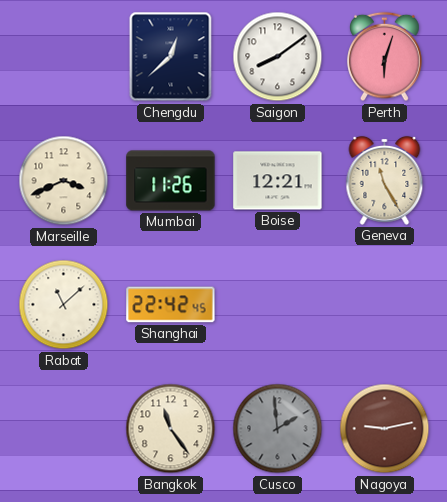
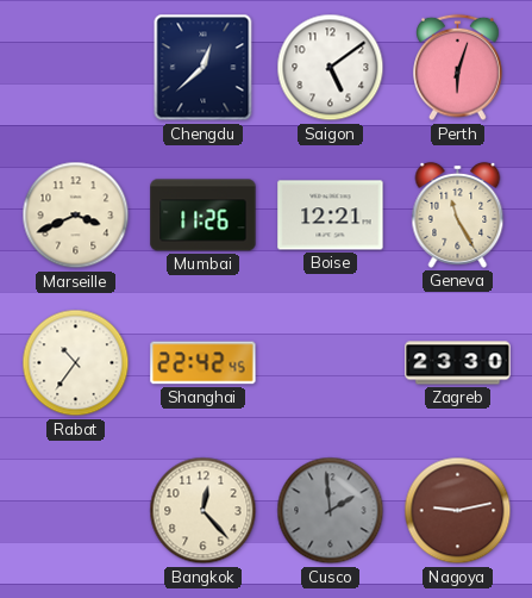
Saigon: 8:09 -> 5:09 (331, 68)
Rabat: 11:08 -> 10:36 (76, 363)
Zagreb: none -> 23:30 (458, 363)
Bangkok: 11:24 -> 12:23 (204, 511)
